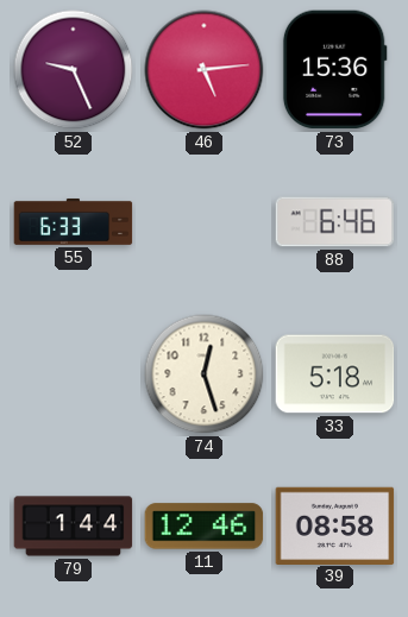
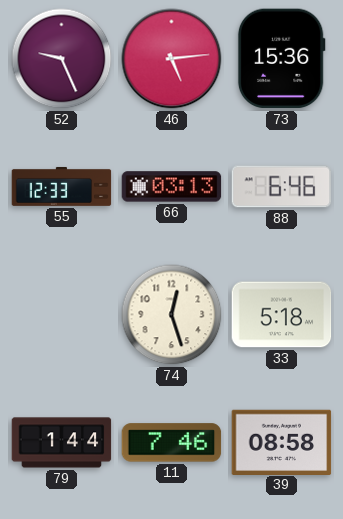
55: 6:33 -> 12:33 (62, 186)
66: none -> 03:13 (172, 187)
11: 12:46 -> 7:46 (172, 443)
